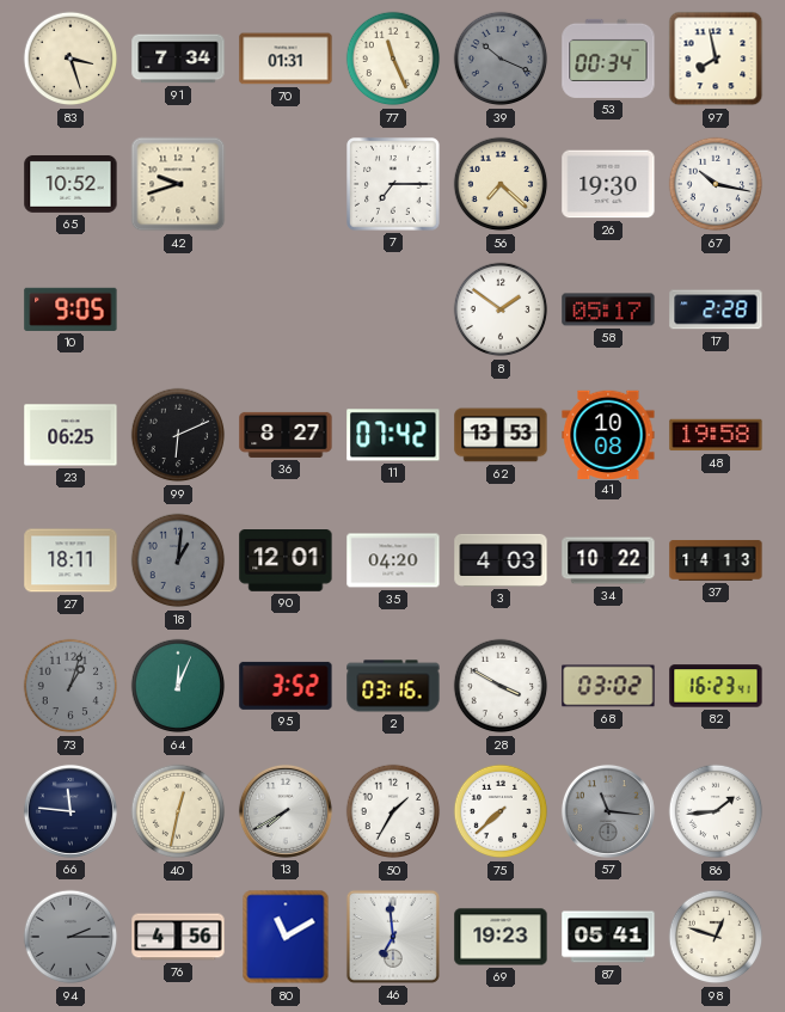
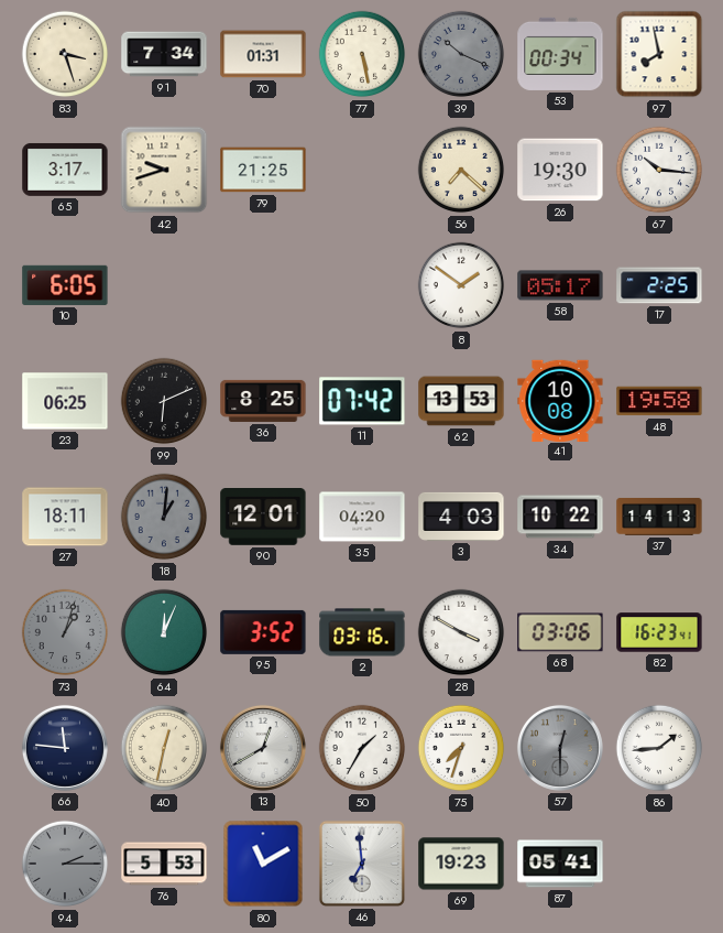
77: 11:26 -> 5:28 (362, 54)
65: 10:52 -> 3:17 (65, 170)
79: none -> 21:25 (263, 170)
7: 7:15 -> none (394, 185)
67: 10:17 -> 10:16 (659, 170)
10: 9:05 -> 6:05 (65, 285)
17: 2:28 -> 2:25 (659, 285)
36: 8:27 -> 8:25 (263, 401)
68: 03:02 -> 03:06 (560, 632)
13: 7:40 -> 12:40 (263, 748)
75: 7:38 -> 7:33 (461, 748)
57: 11:16 -> 12:30 (560, 748)
76: 4:56 -> 5:53 (164, 864)
98: 12:48 -> none (716, 937)
